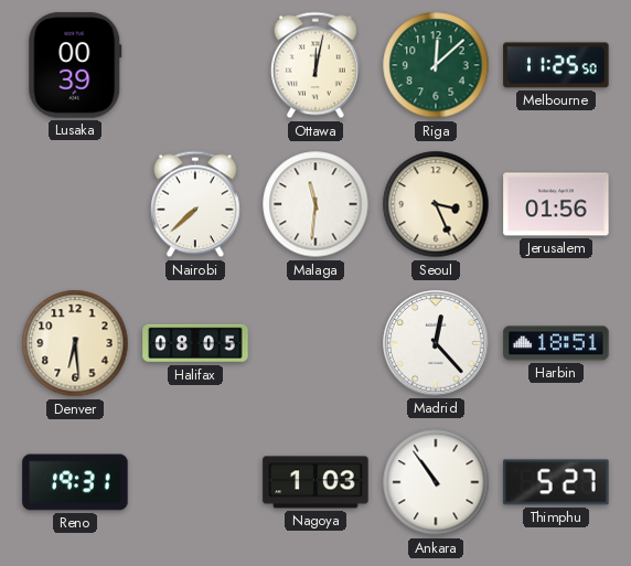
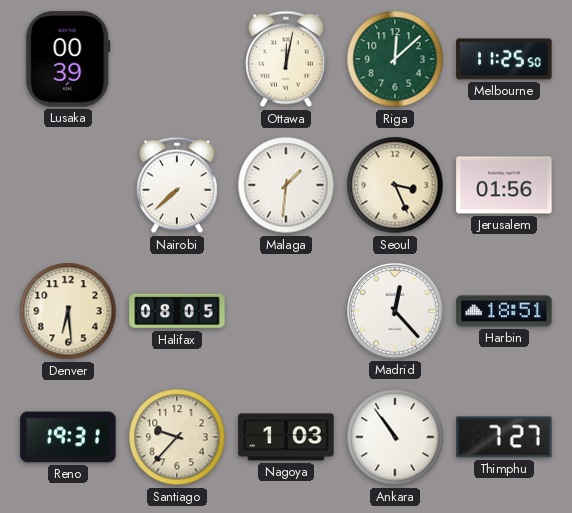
Malaga: 11:31 -> 1:31 (286, 185)
Santiago: none -> 9:37 (177, 437)
Thimphu: 5:27 -> 7:27 (504, 437)
